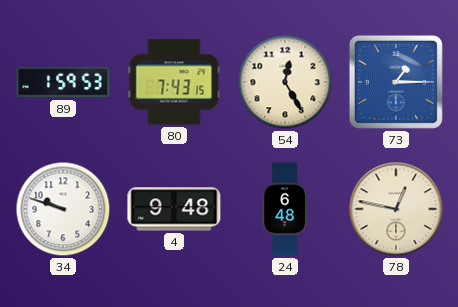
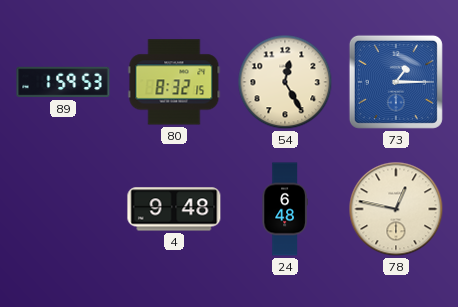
80: 7:43 -> 8:32 (174, 82)
34: 9:48 -> none (63, 209)
